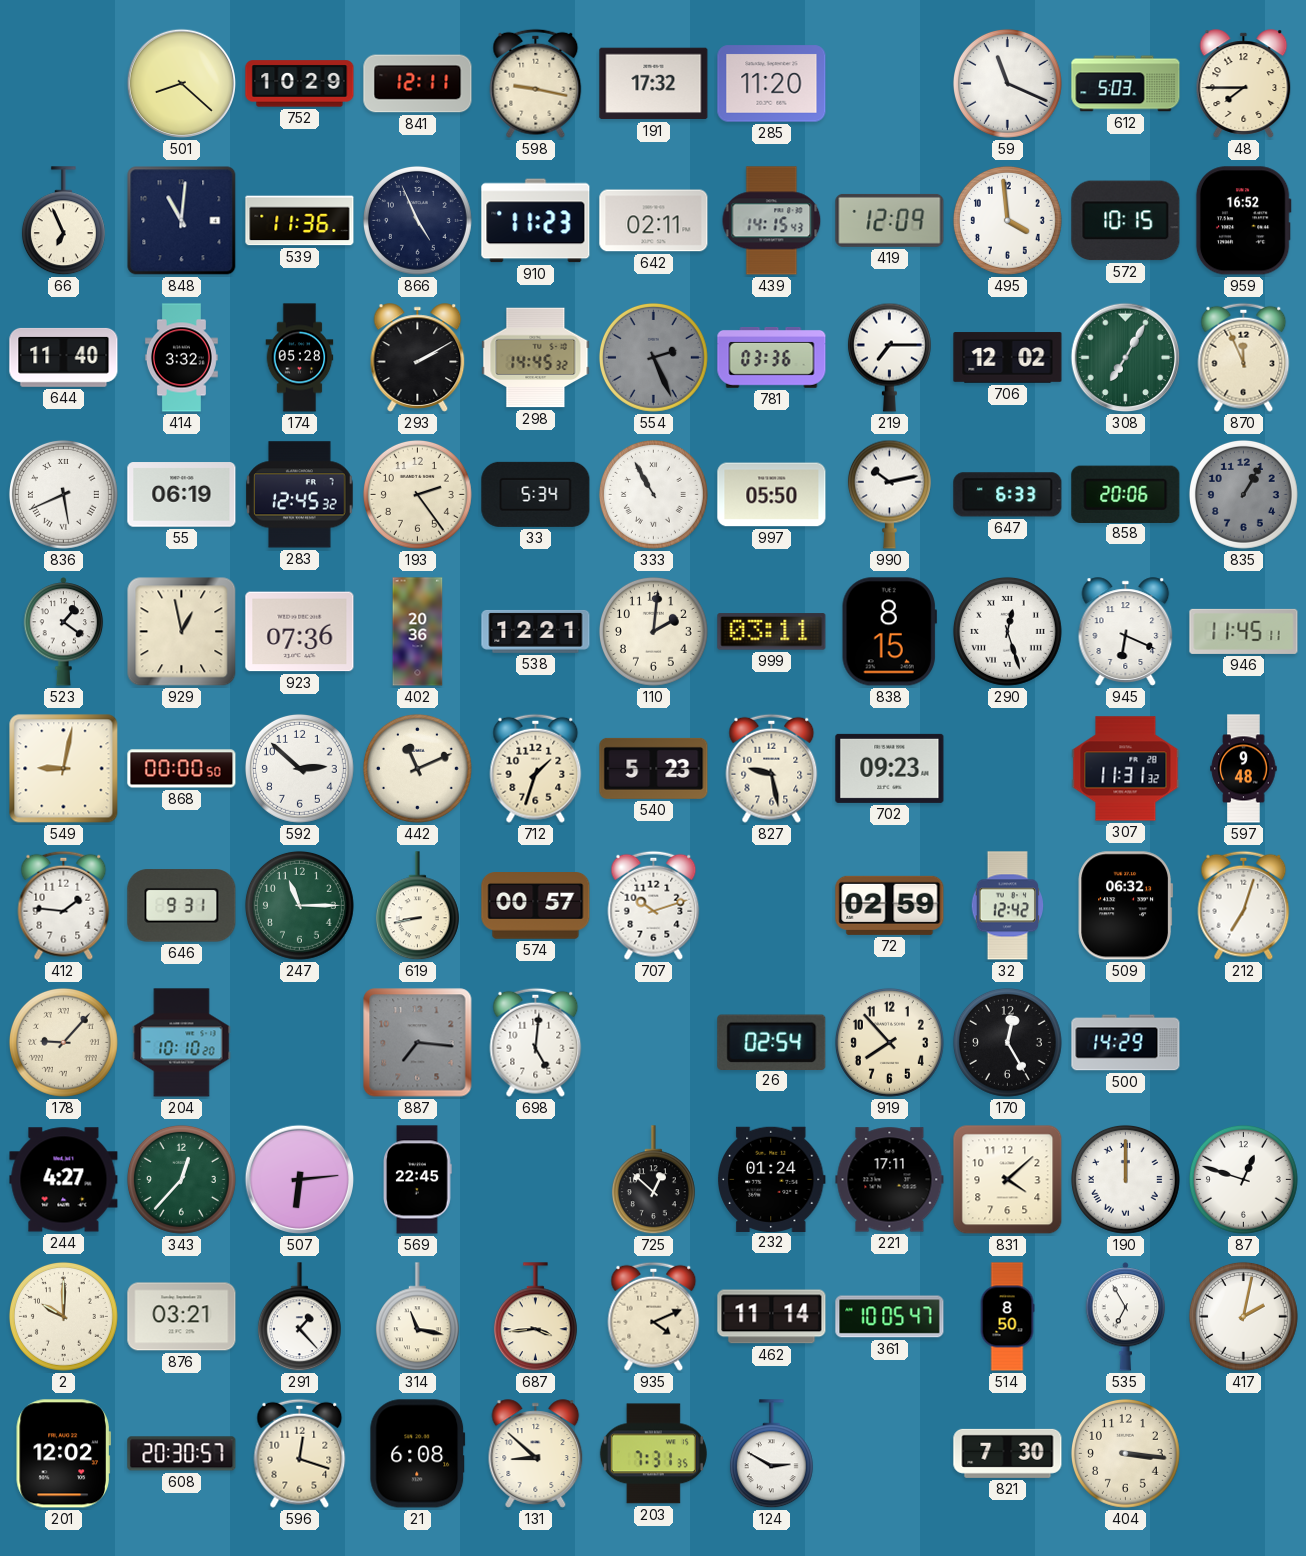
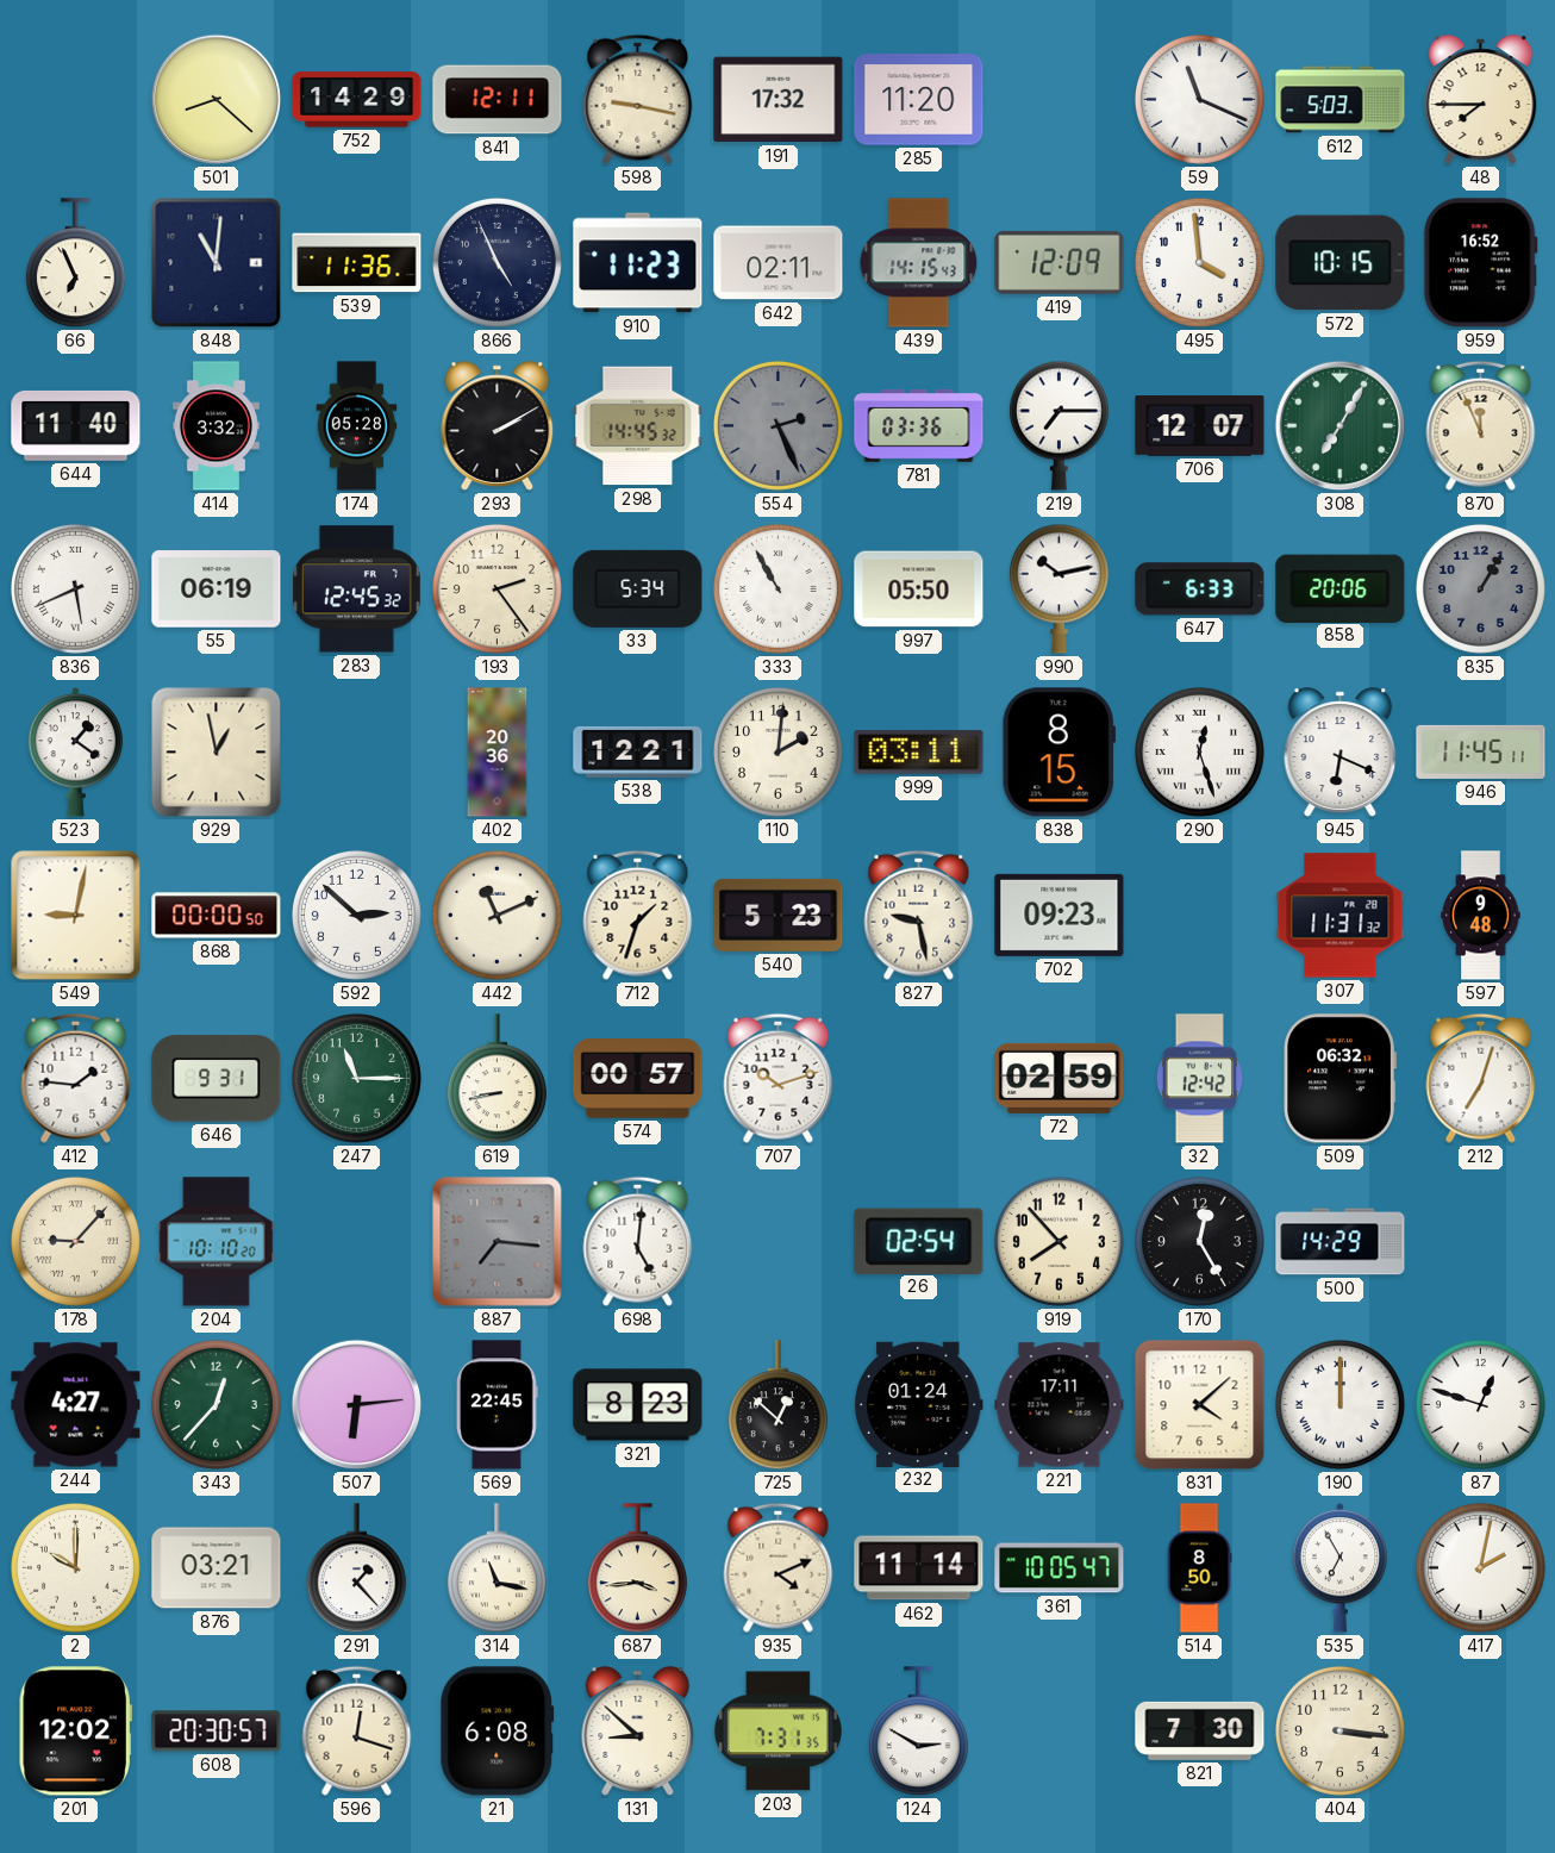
752: 10:29 -> 14:29 (357, 100)
706: 12:02 -> 12:07 (1200, 426)
923: 07:36 -> none (300, 632)
321: none -> 8:23 (638, 1405)
